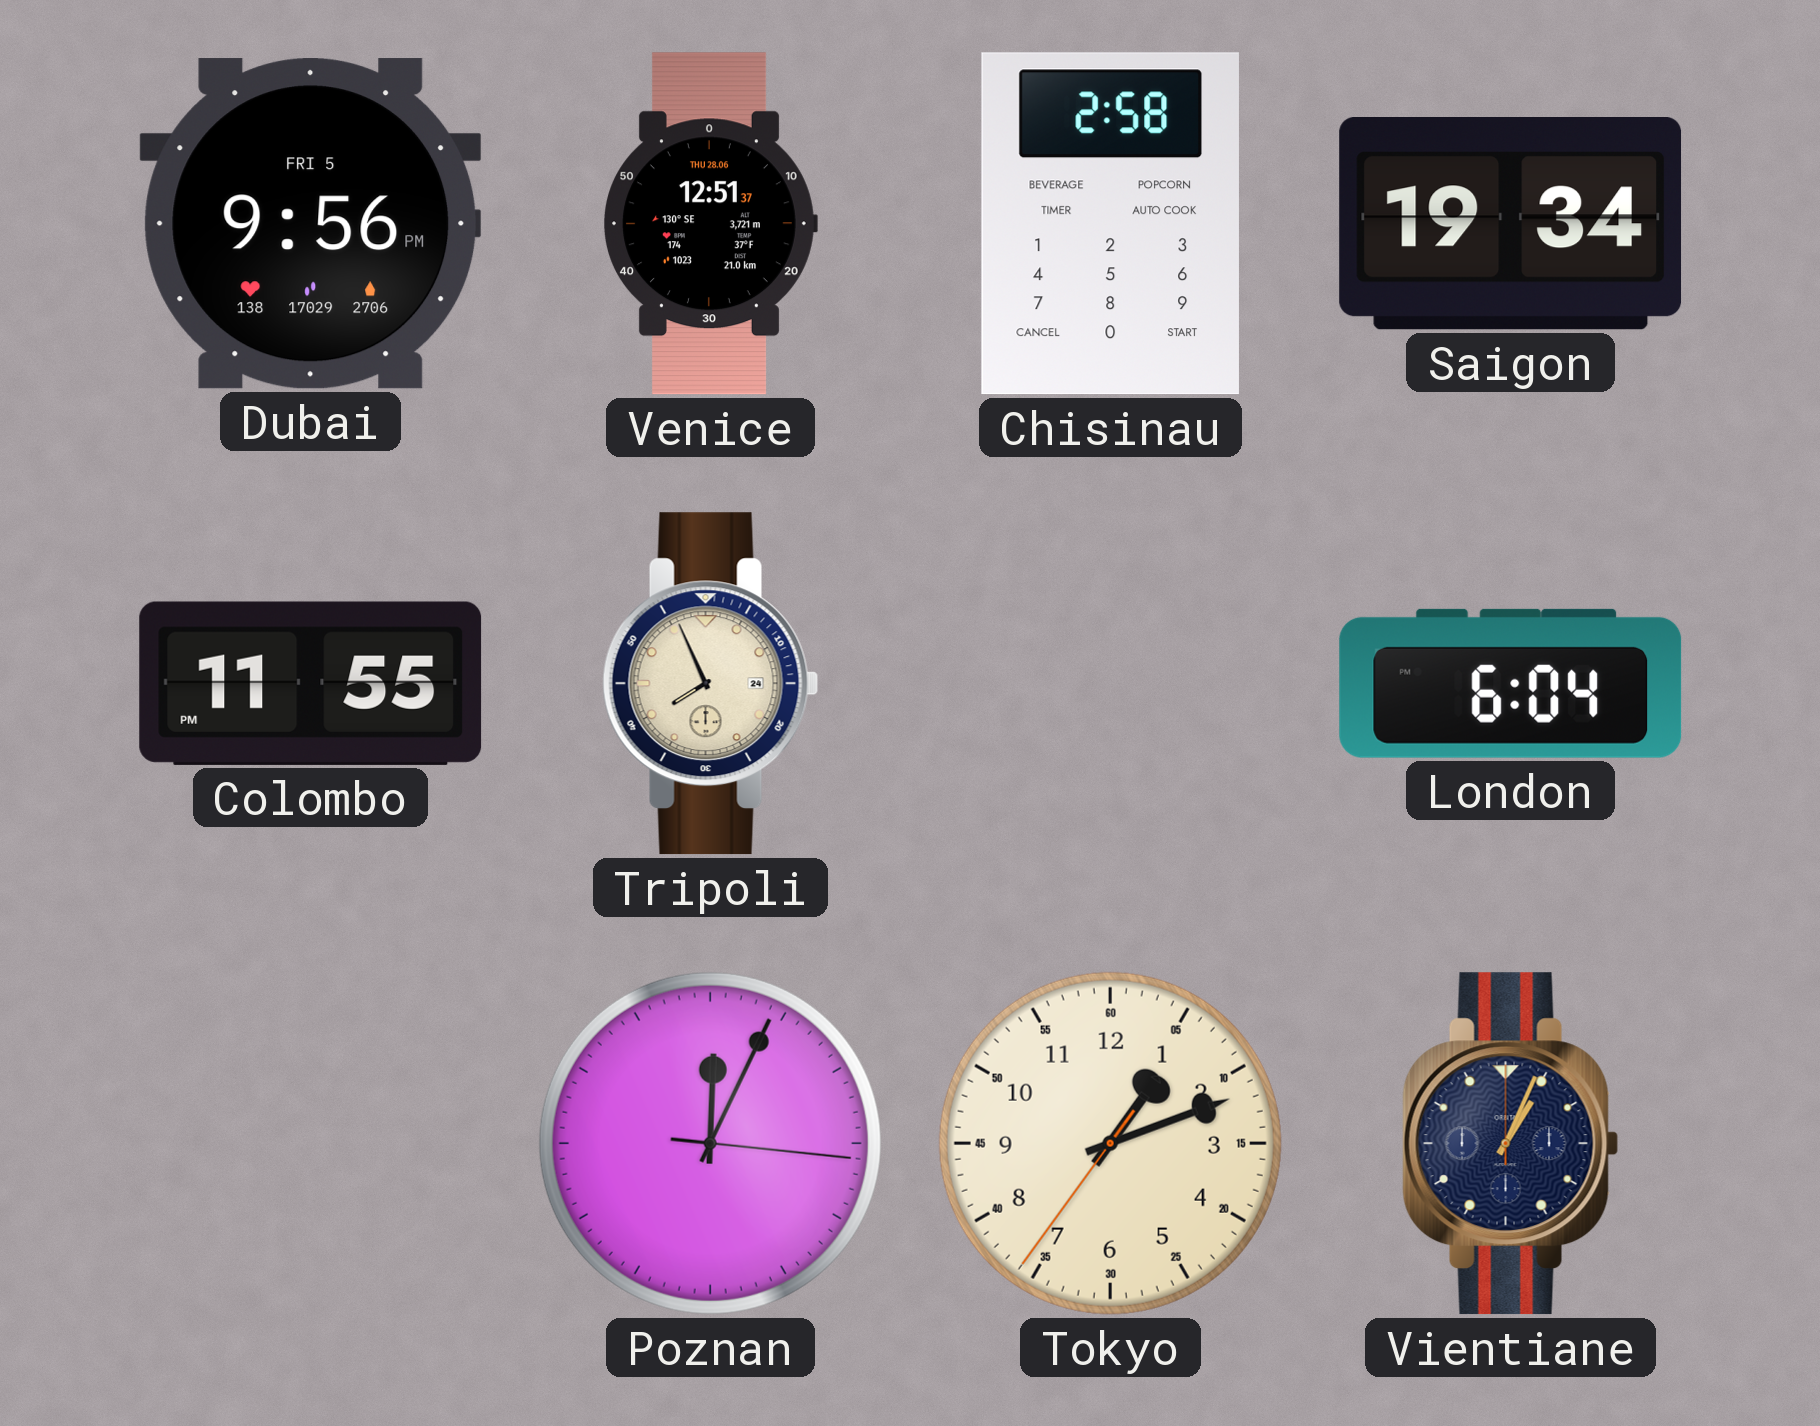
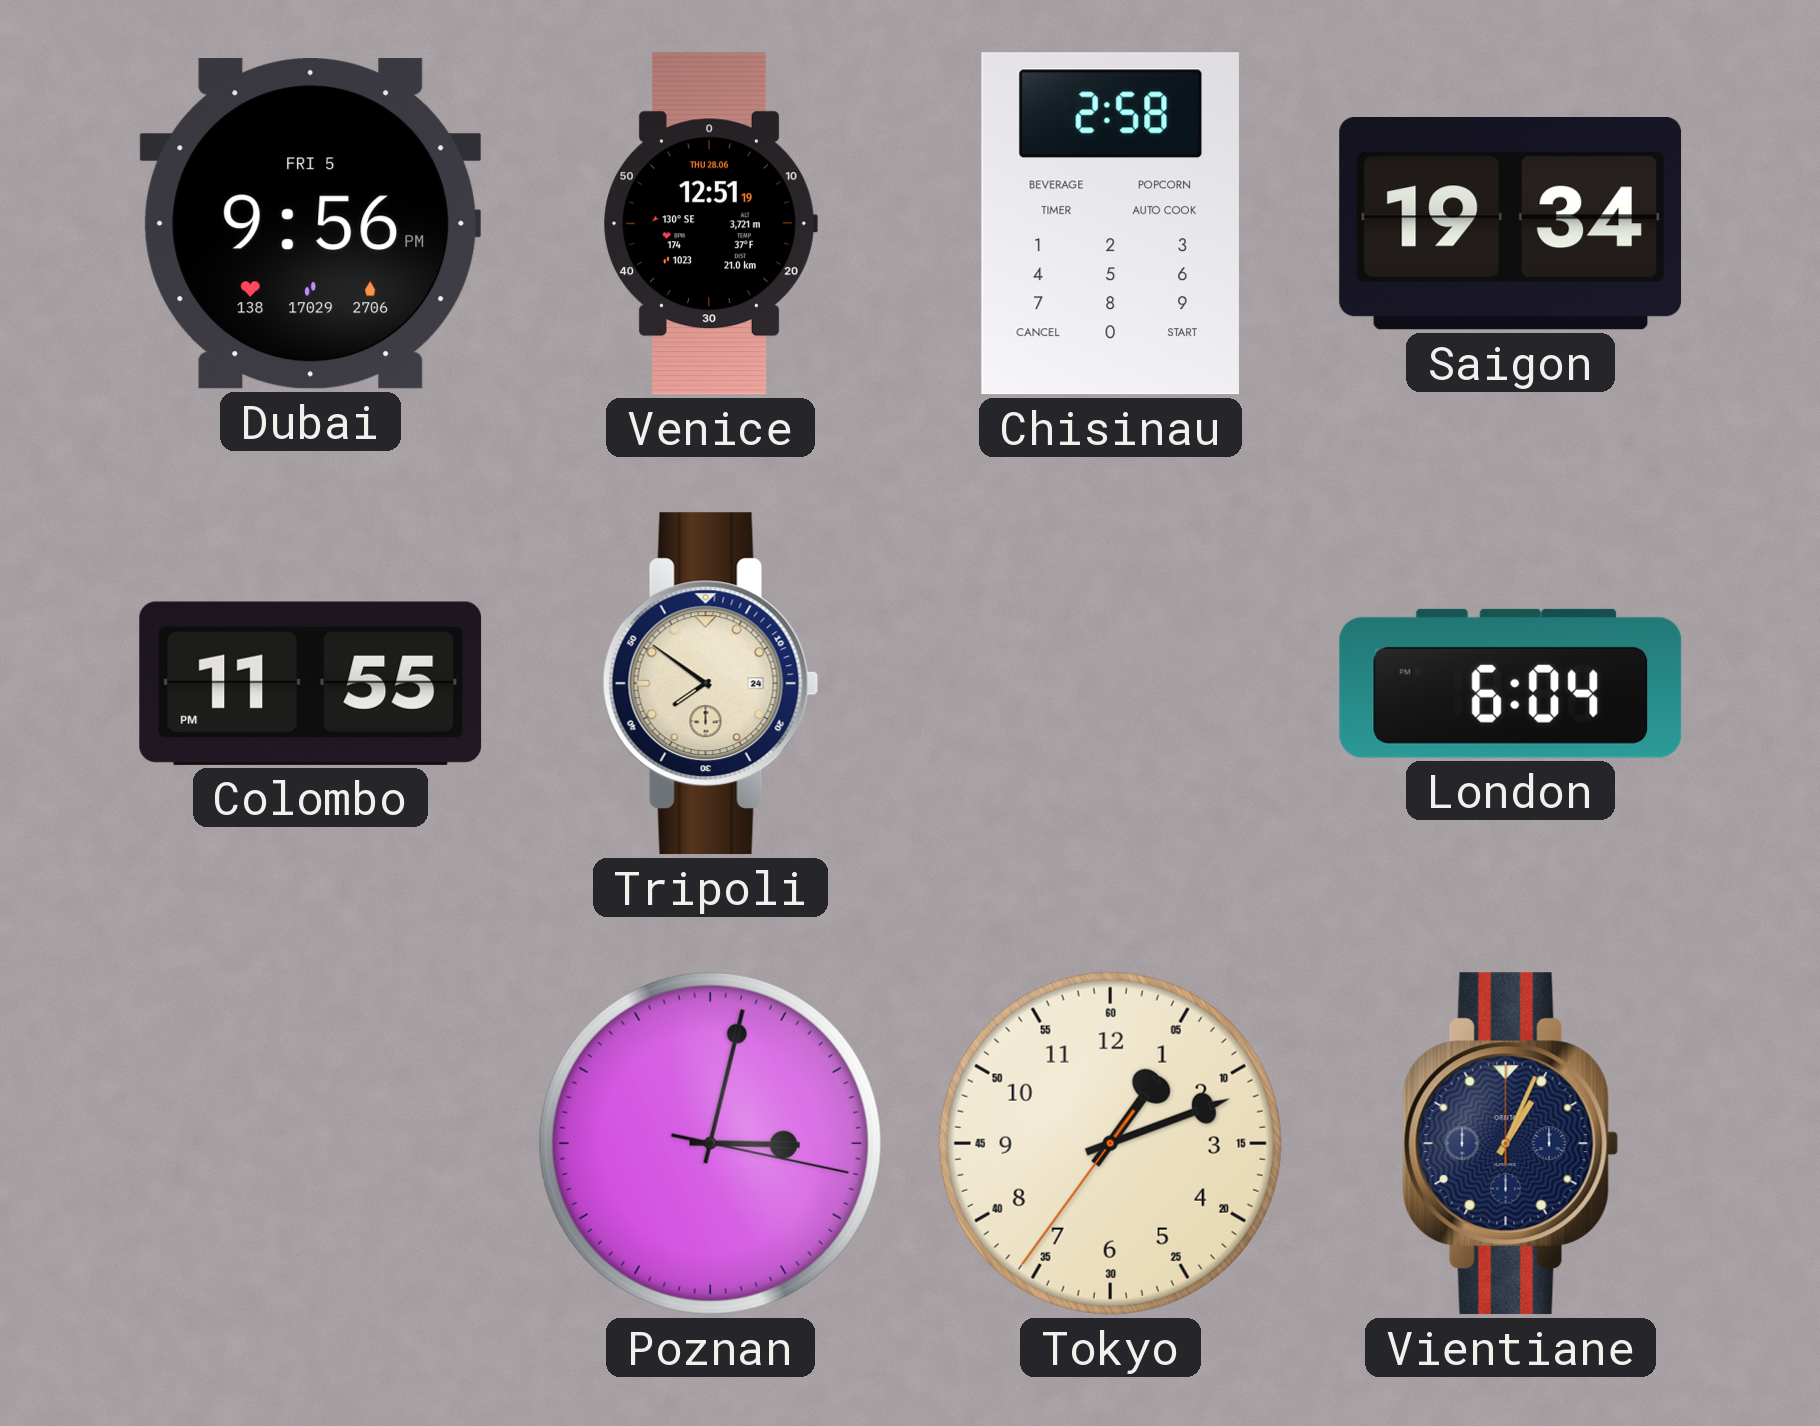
Venice: 12:51:37 -> 12:51:19 (710, 224)
Tripoli: 7:56 -> 7:51 (711, 684)
Poznan: 12:04 -> 3:02 (710, 1143)
